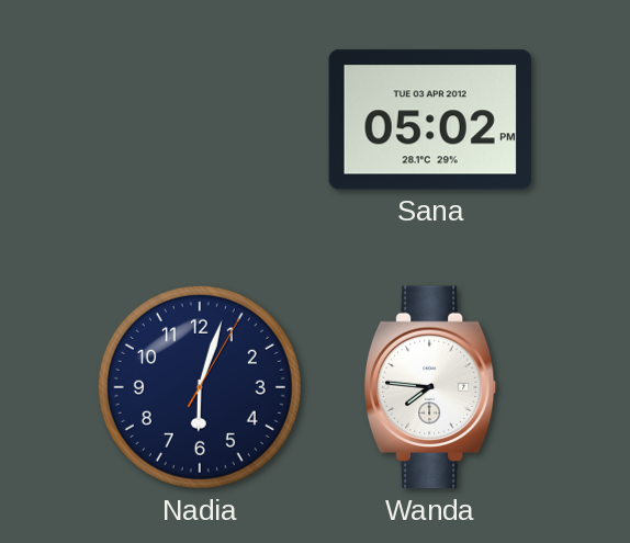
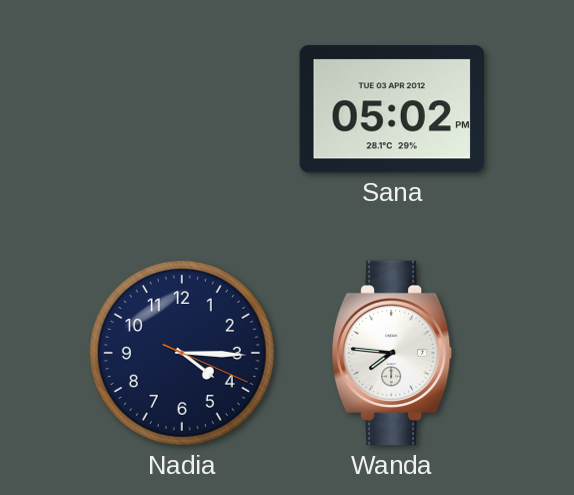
Nadia: 6:03 -> 4:15 (182, 353)
